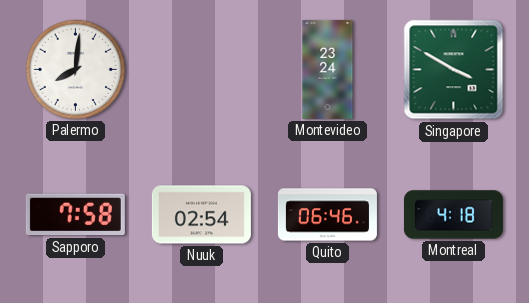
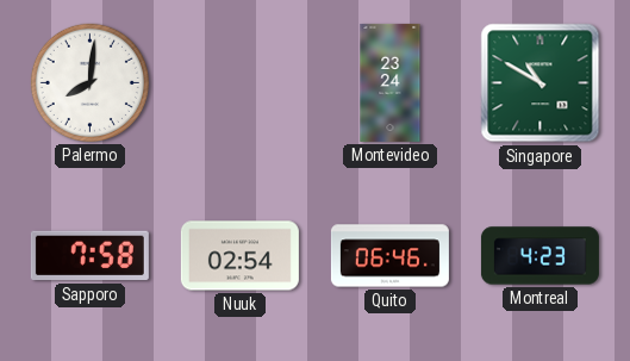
Singapore: 3:50 -> 10:50 (541, 83)
Montreal: 4:18 -> 4:23 (539, 256)
